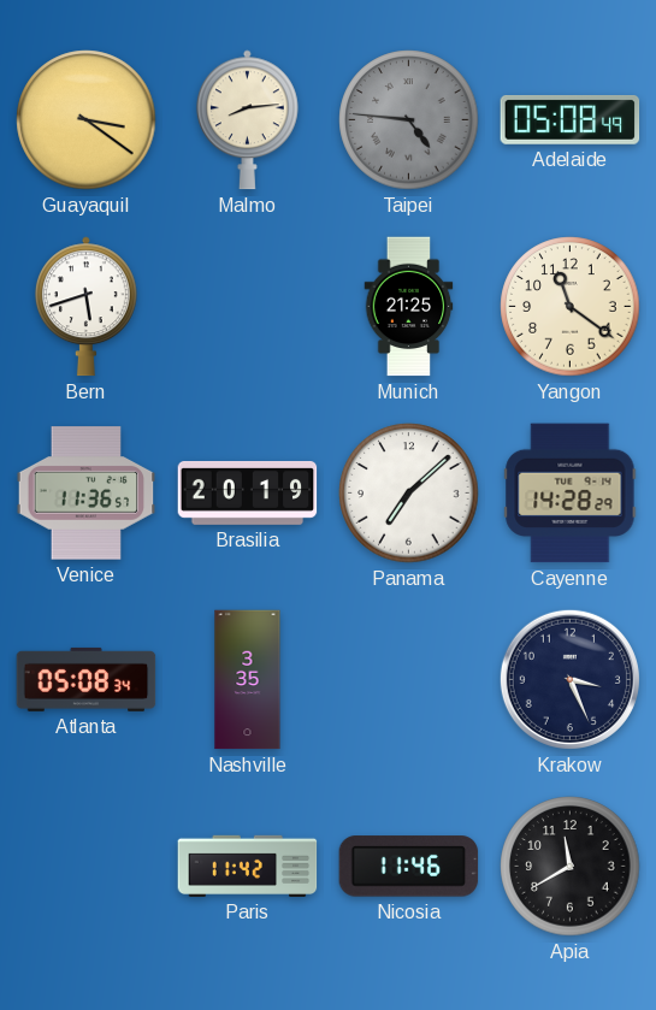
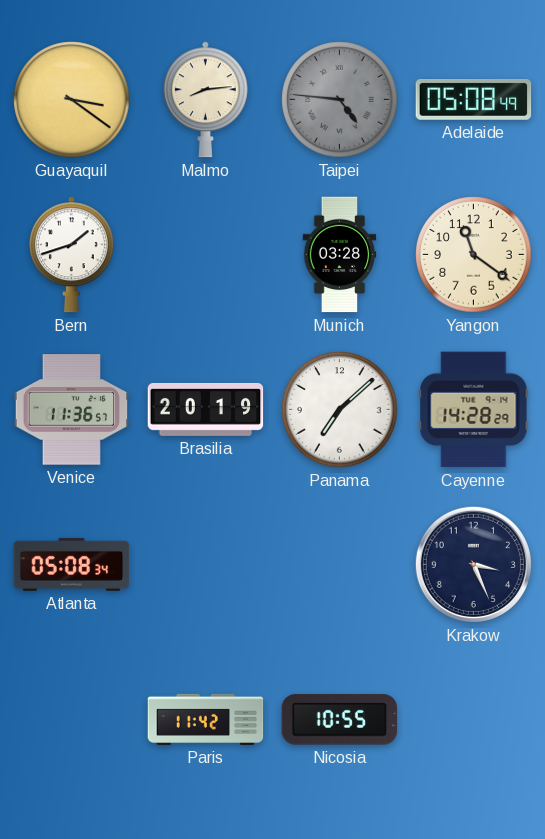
Bern: 5:42 -> 1:42 (71, 255)
Munich: 21:25 -> 03:28 (340, 255)
Nashville: 3:35 -> none (248, 680)
Nicosia: 11:46 -> 10:55 (340, 720)
Apia: 11:40 -> none (571, 867)
